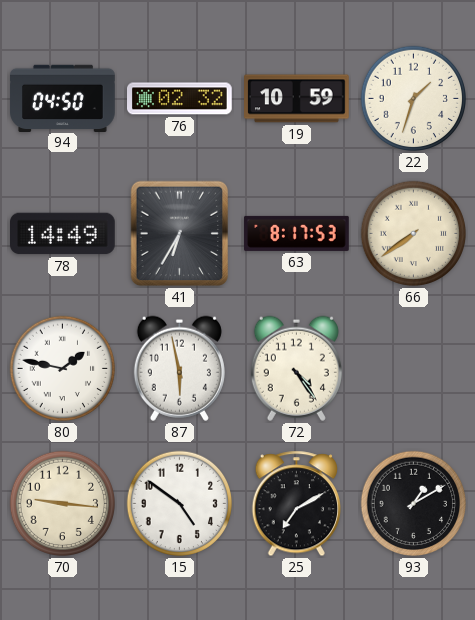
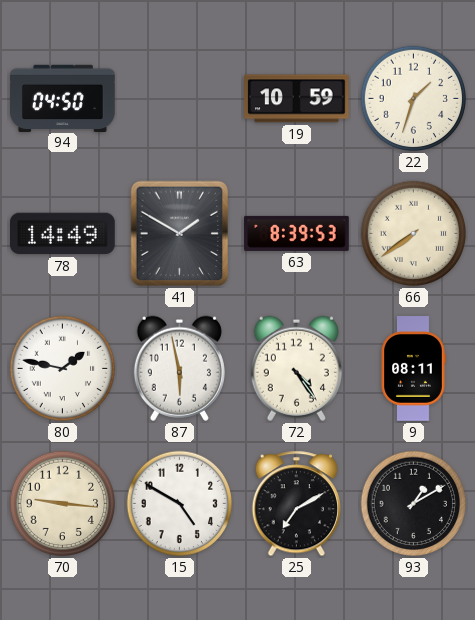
76: 02:32 -> none (180, 99)
41: 6:35 -> 1:50 (180, 234)
63: 8:17 -> 8:39 (297, 233)
9: none -> 08:11 (413, 369)
15: 4:51 -> 4:50 (180, 504)
